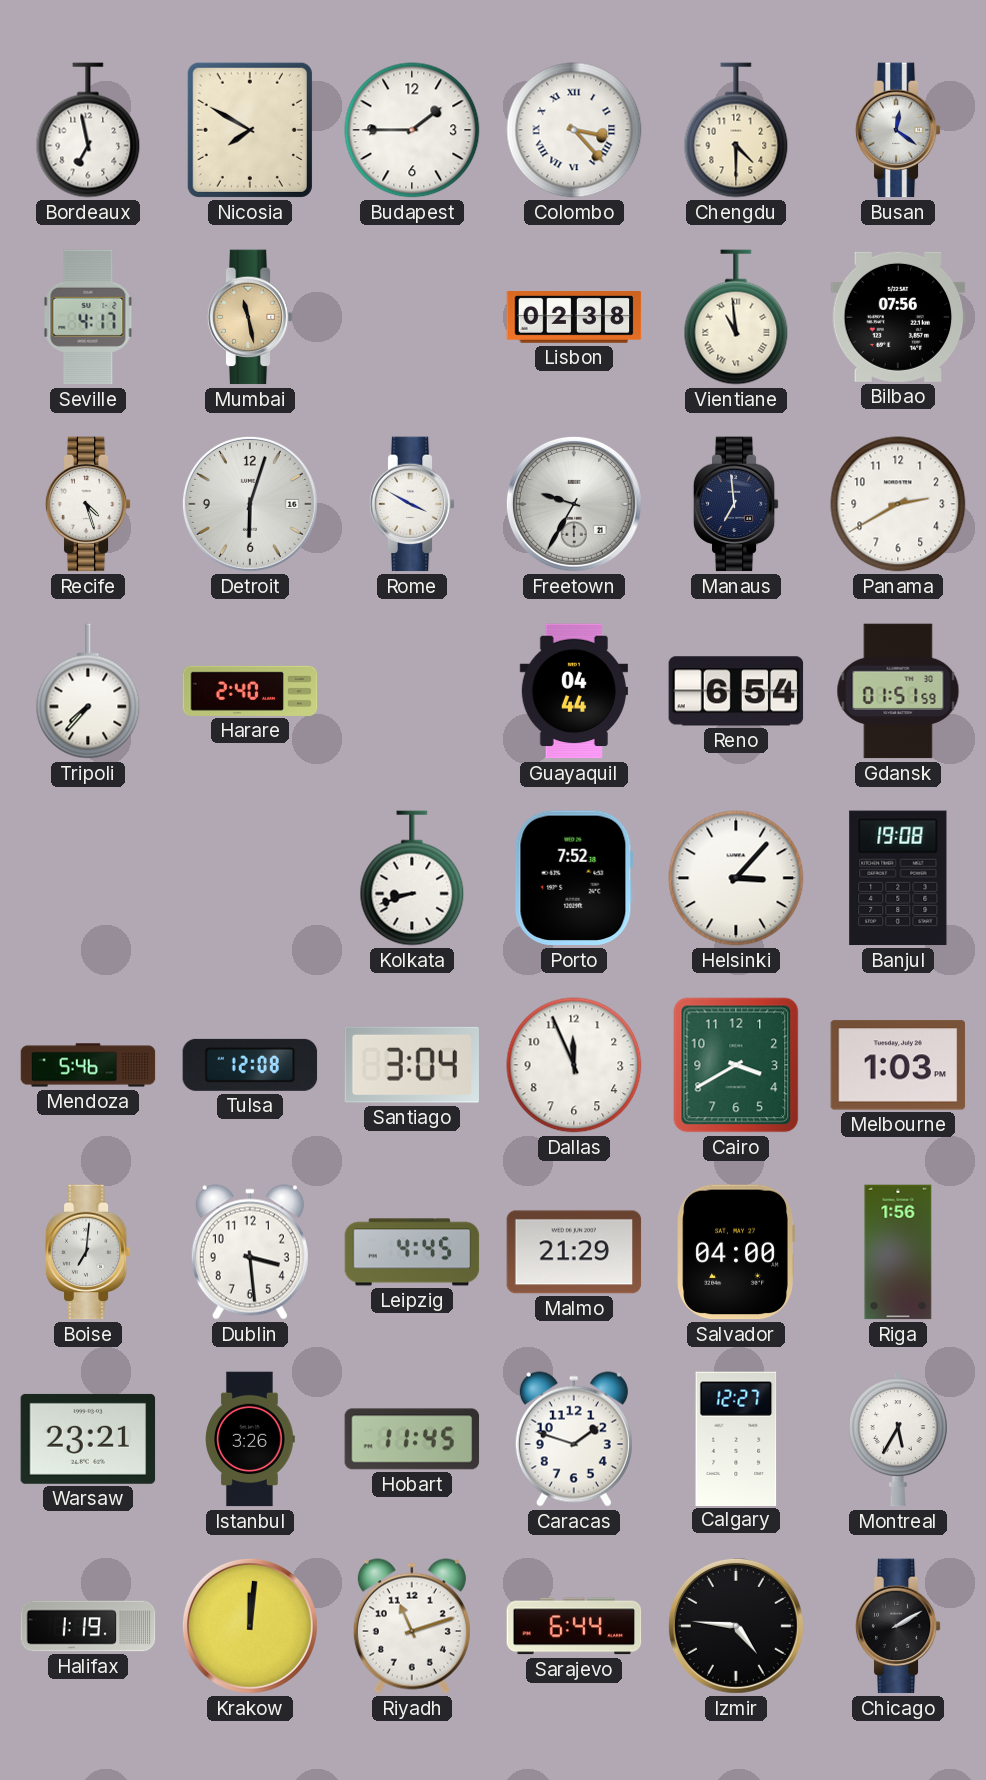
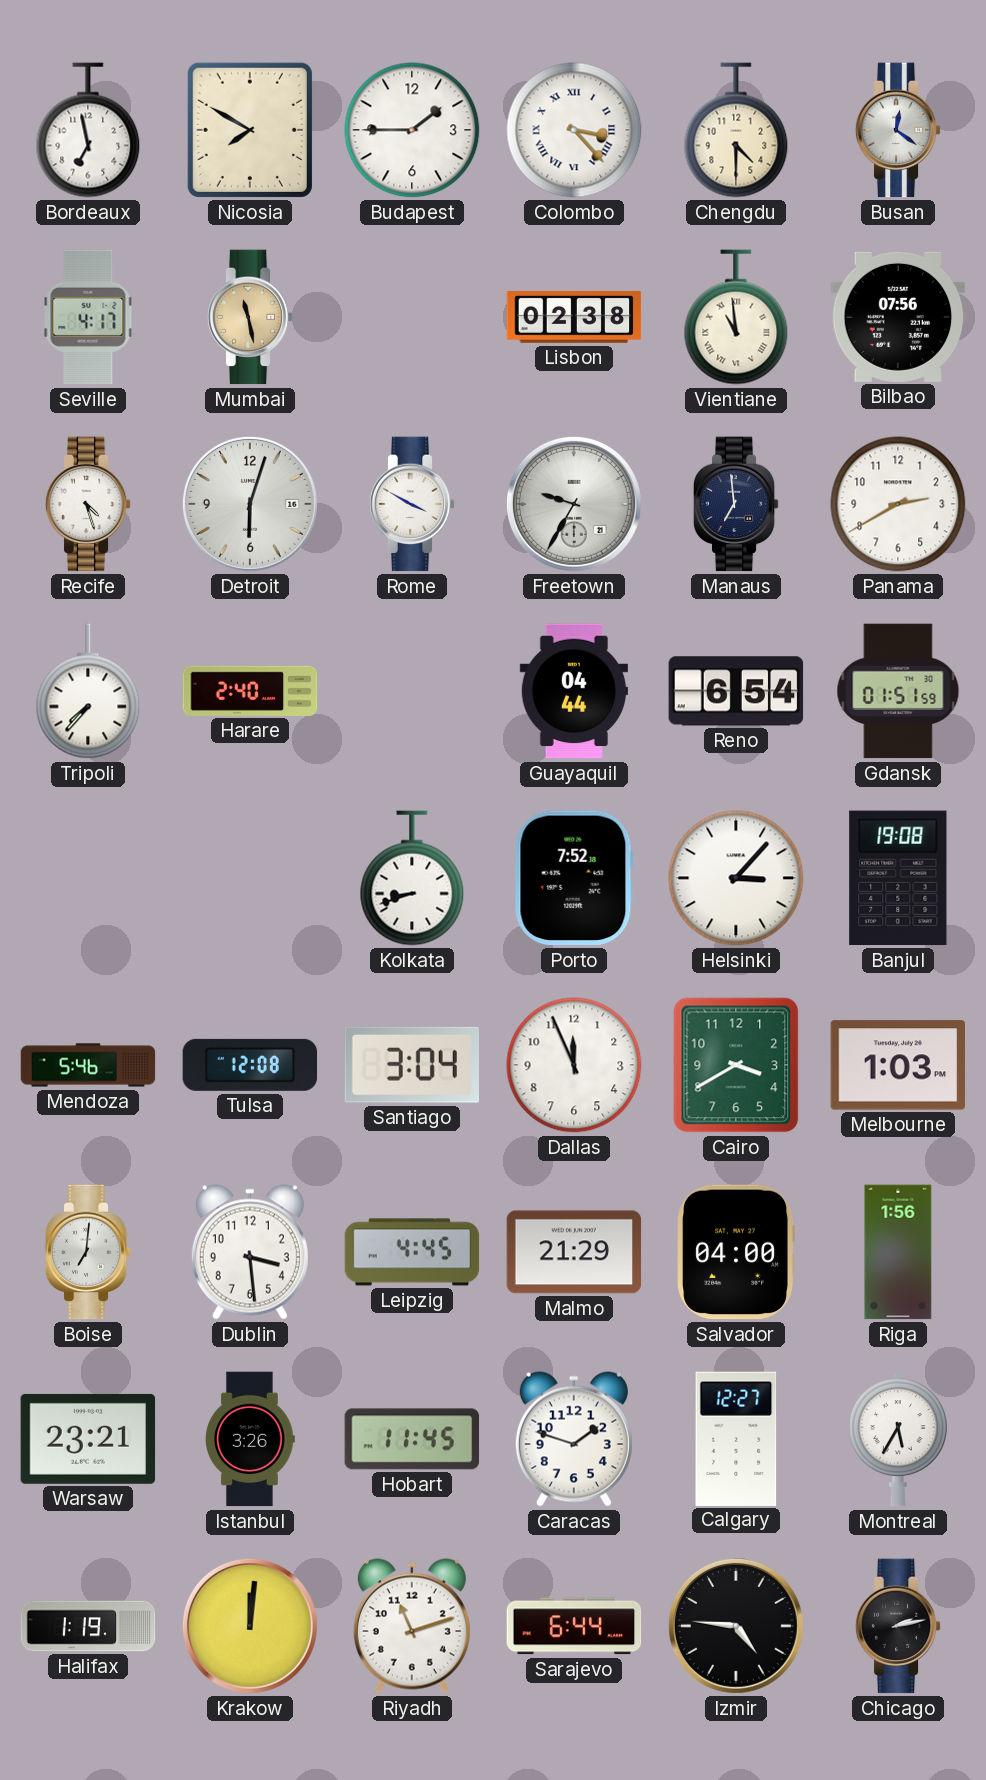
Chicago: 2:10 -> 2:13 (898, 1626)
